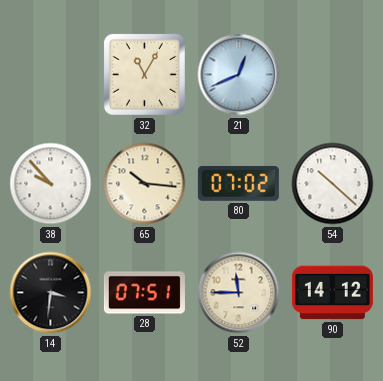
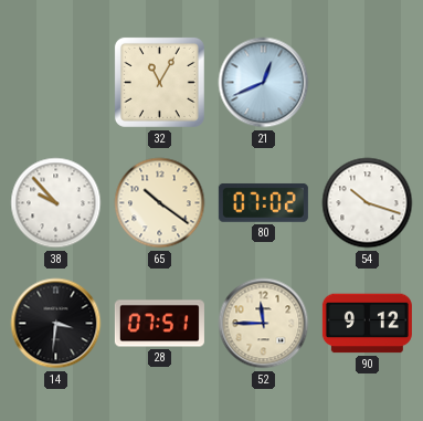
65: 10:16 -> 10:21 (160, 203)
54: 10:22 -> 10:18 (368, 203)
90: 14:12 -> 9:12 (367, 324)
